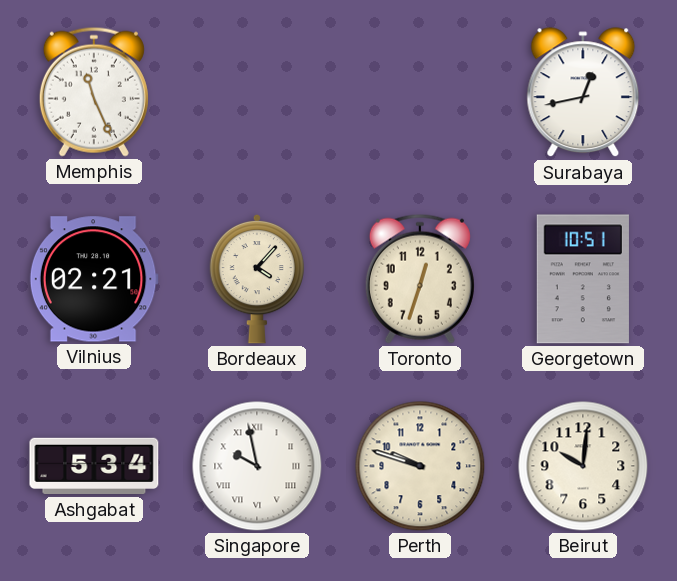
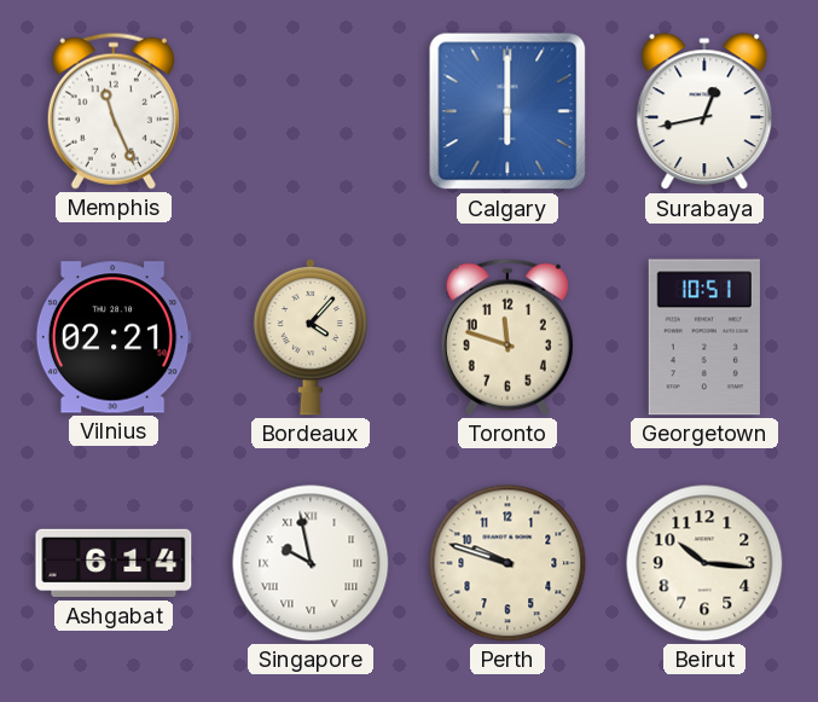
Calgary: none -> 6:00 (507, 111)
Toronto: 12:33 -> 11:48 (507, 337)
Ashgabat: 5:34 -> 6:14 (114, 563)
Beirut: 10:01 -> 10:16 (704, 563)
